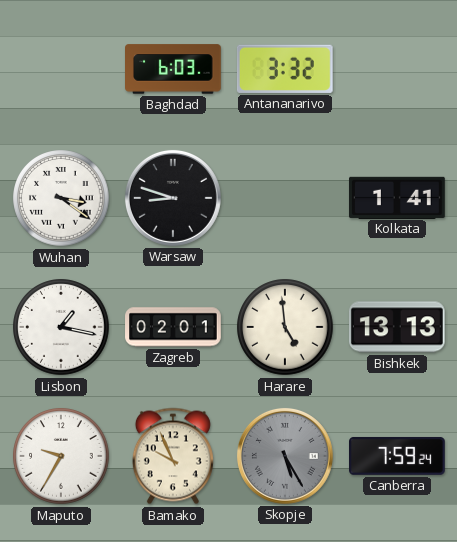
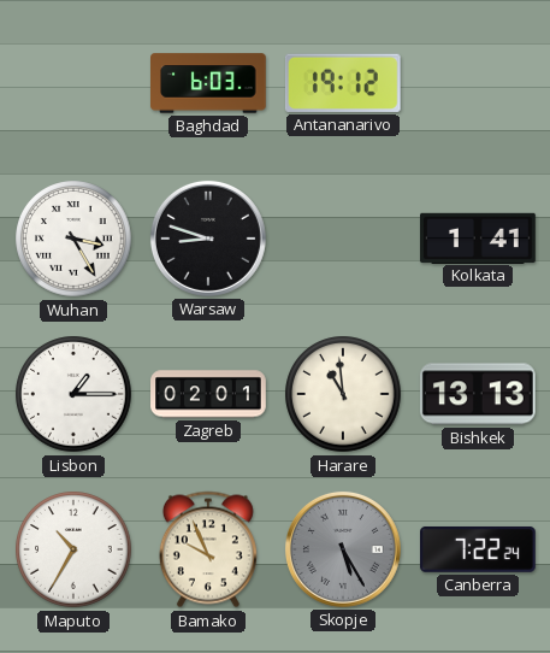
Antananarivo: 3:32 -> 19:12 (343, 83)
Wuhan: 3:21 -> 3:25 (73, 239)
Lisbon: 1:17 -> 1:15 (73, 394)
Harare: 4:59 -> 10:59 (343, 394)
Maputo: 9:35 -> 10:35 (73, 549)
Canberra: 7:59 -> 7:22 (479, 549)
